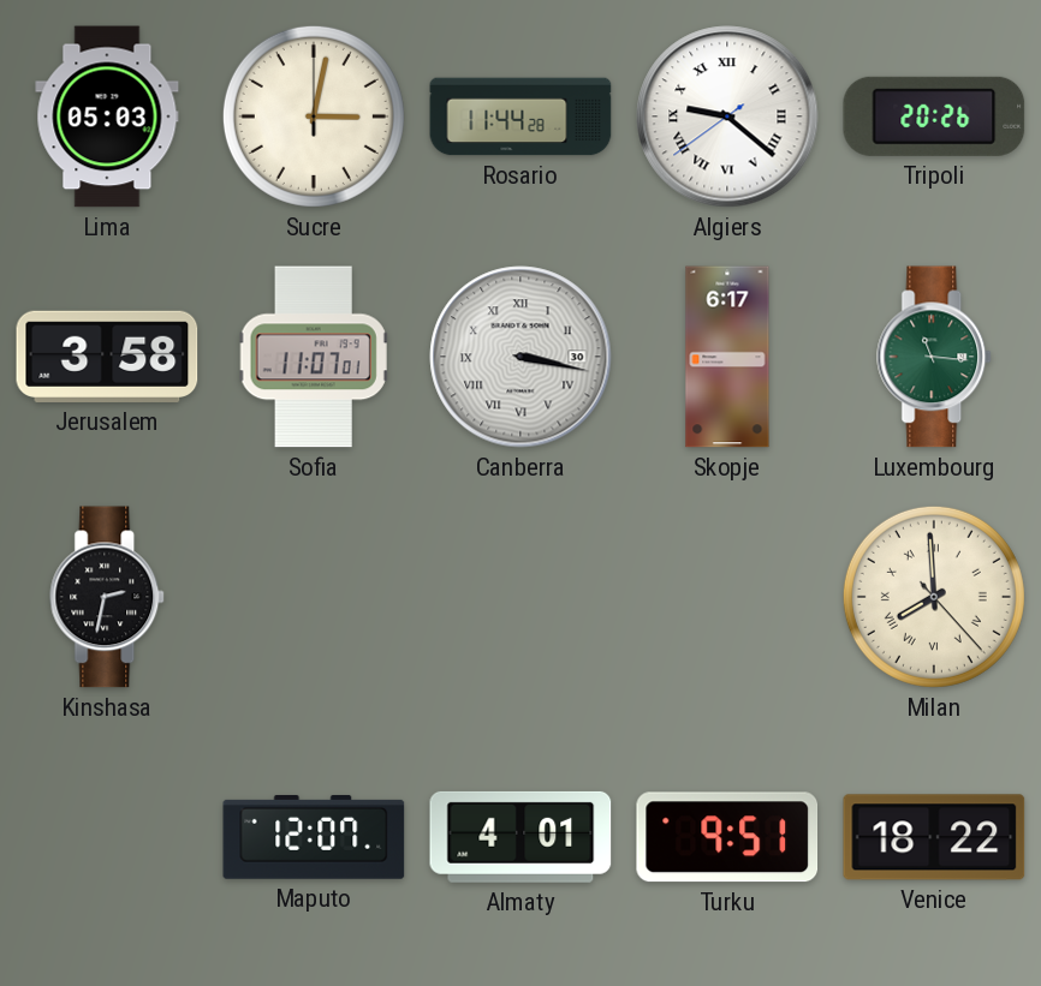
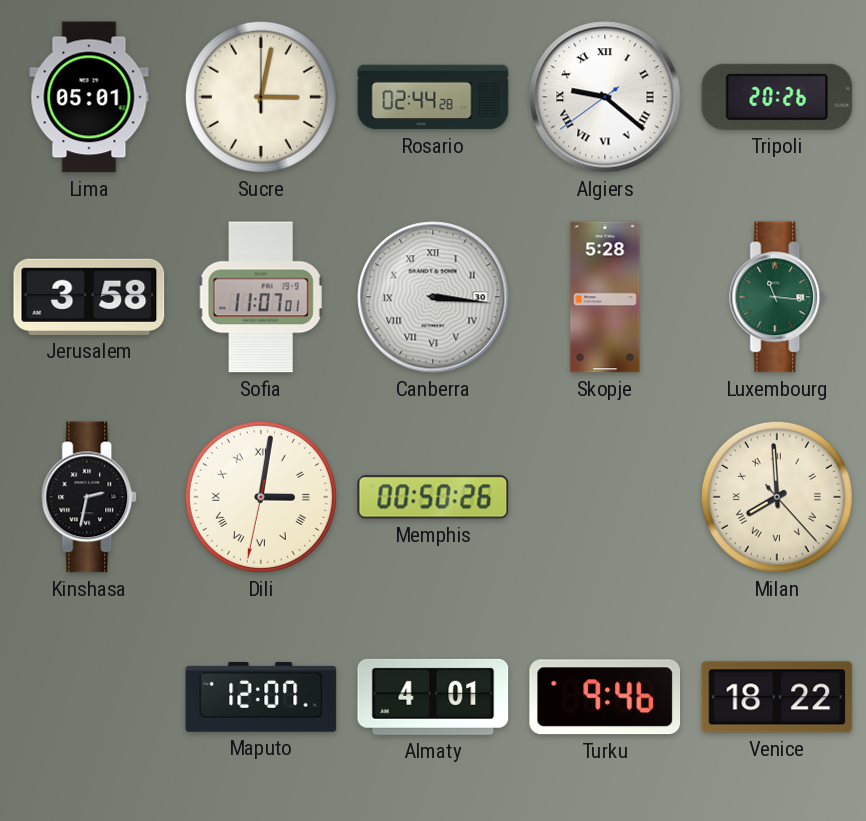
Lima: 05:03 -> 05:01 (89, 97)
Rosario: 11:44 -> 02:44 (433, 97)
Canberra: 3:17 -> 3:16 (433, 297)
Skopje: 6:17 -> 5:28 (605, 297)
Dili: none -> 3:01 (261, 497)
Memphis: none -> 00:50 (433, 497)
Turku: 9:51 -> 9:46 (605, 697)
